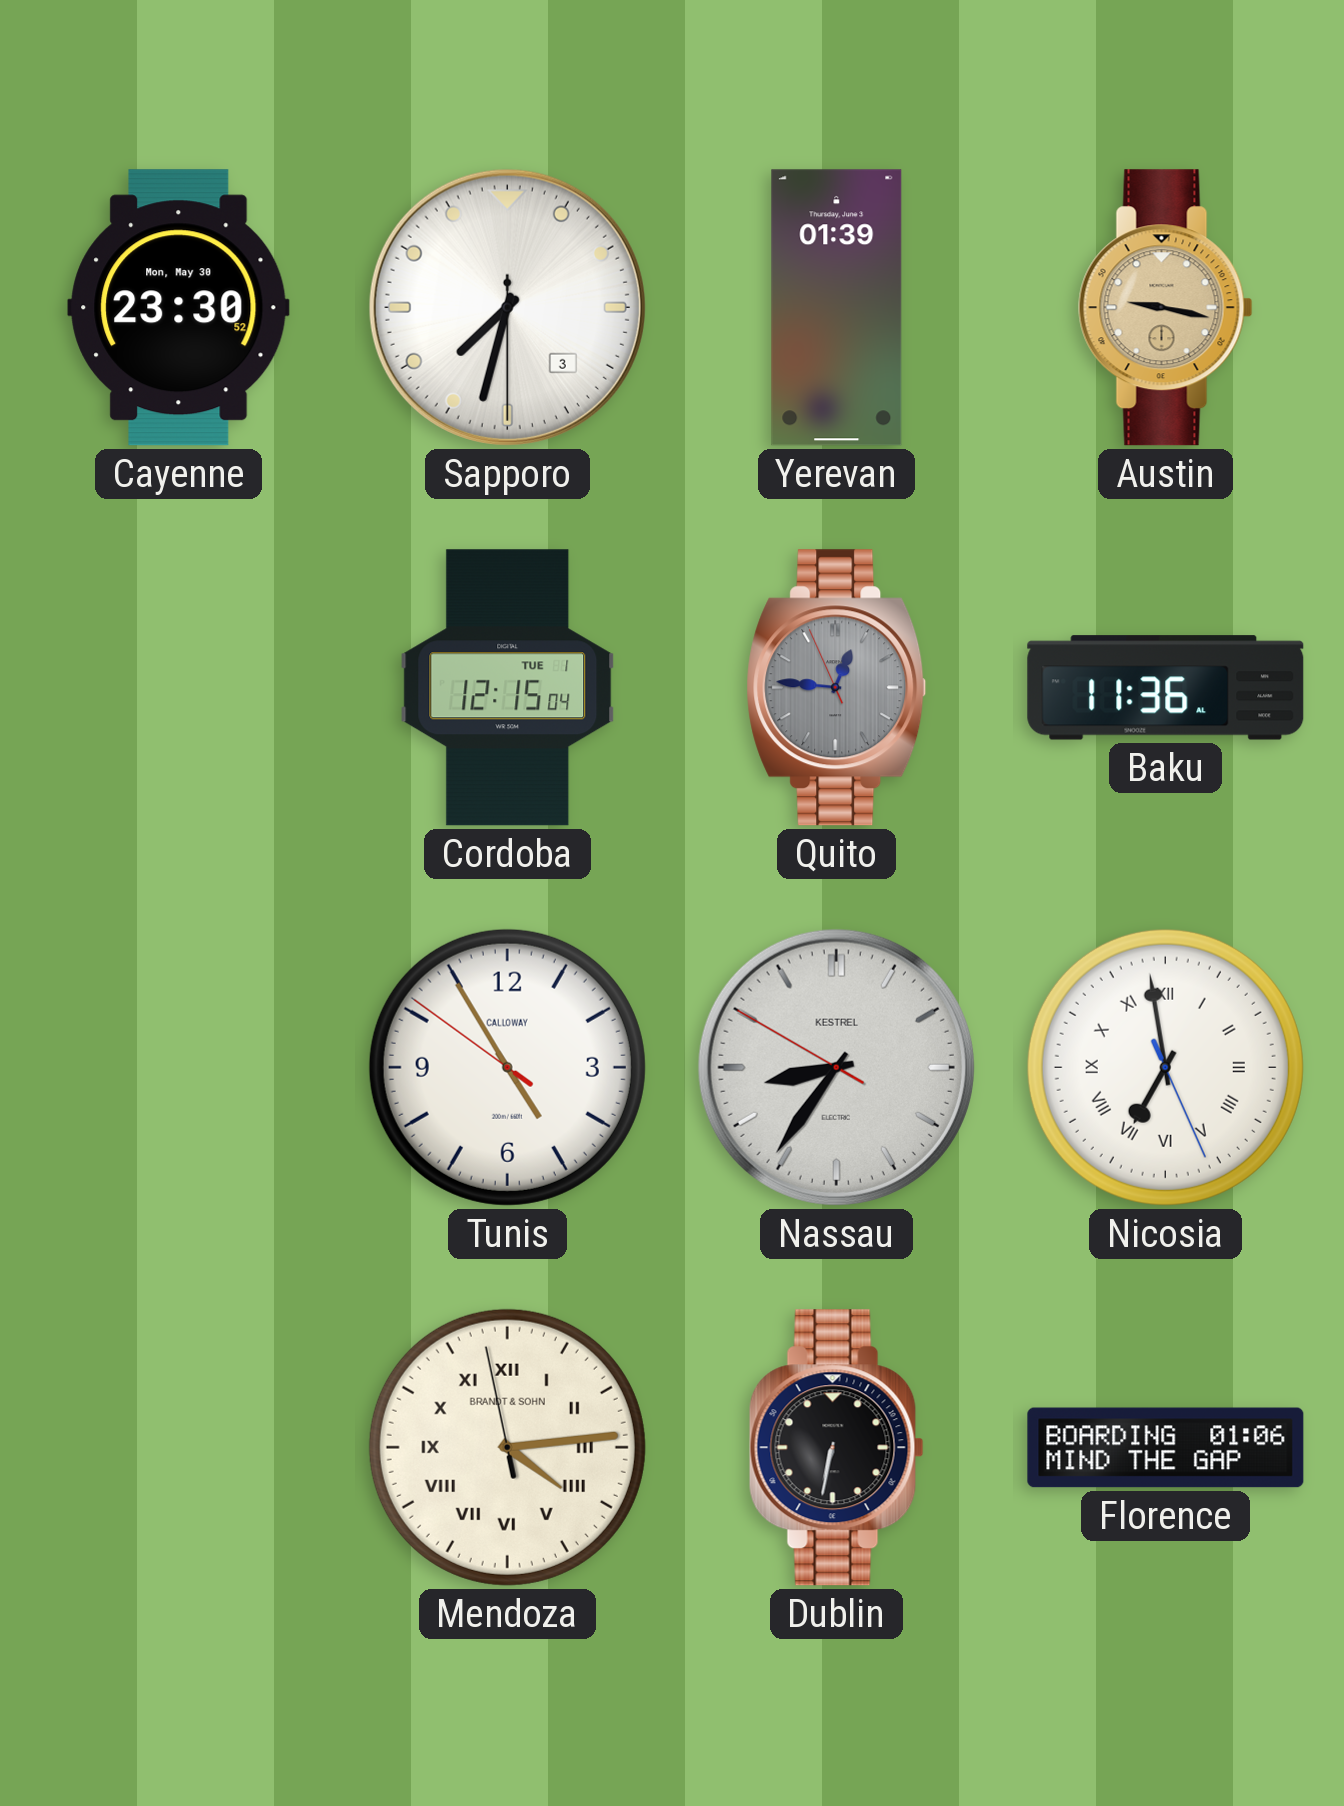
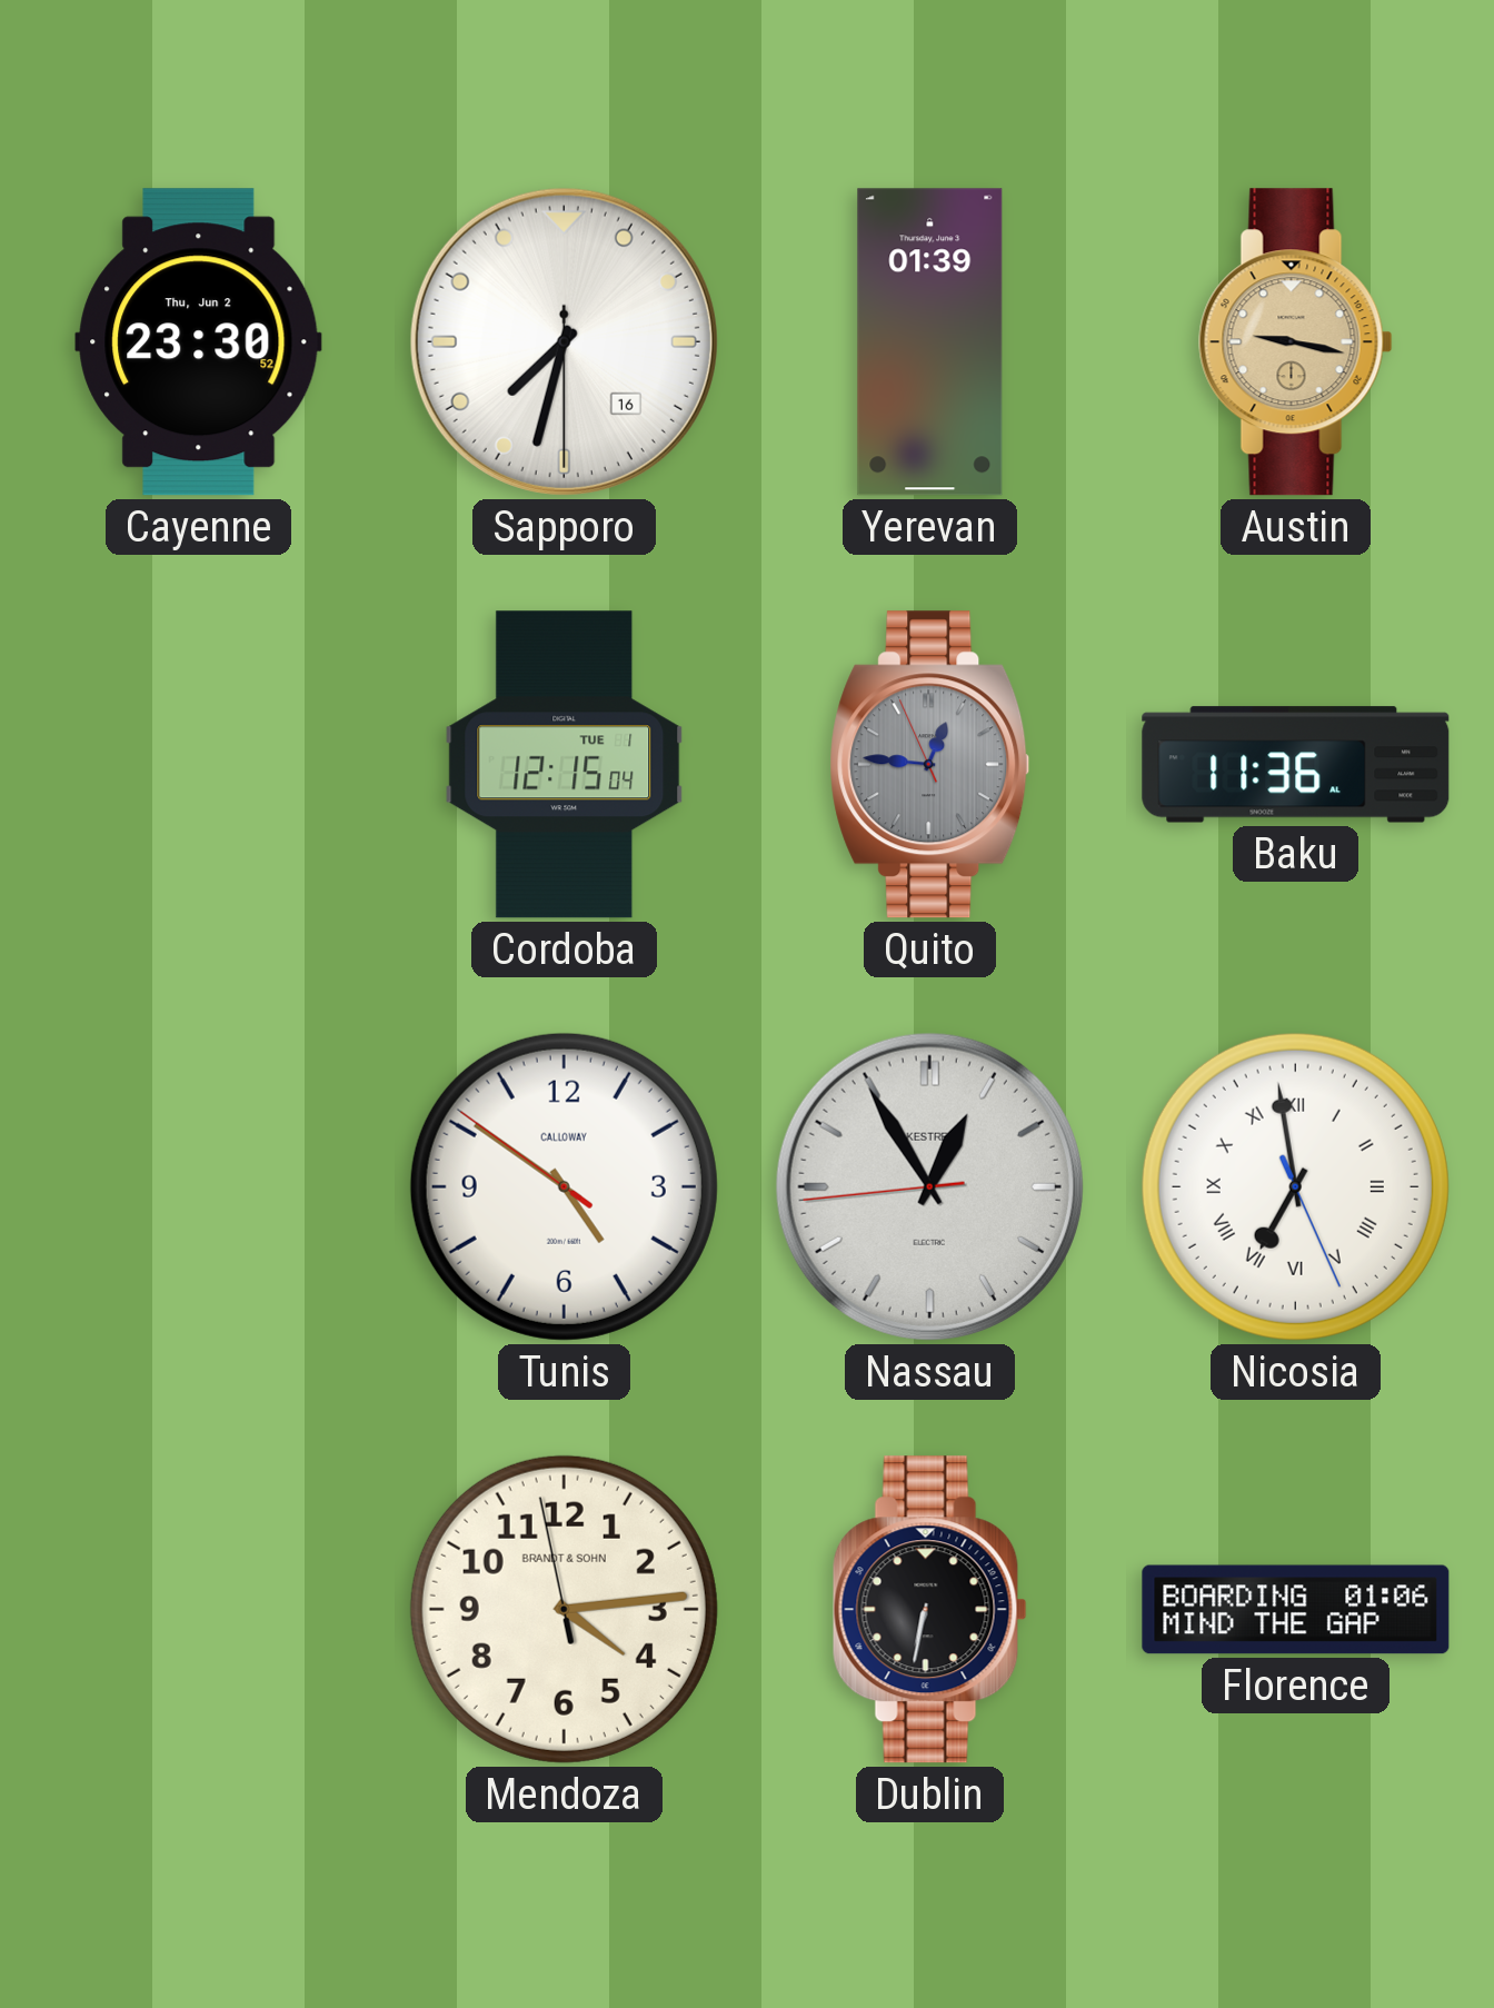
Cayenne date: Mon, May 30 -> Thu, Jun 2 (199, 342)
Sapporo date: 3 -> 16 (564, 341)
Tunis: 4:54 -> 4:50 (564, 1186)
Nassau: 8:35 -> 12:54 (929, 1186)
Mendoza numerals: Roman -> Arabic (564, 1609)
